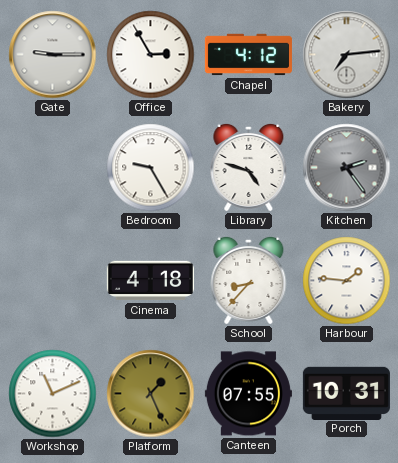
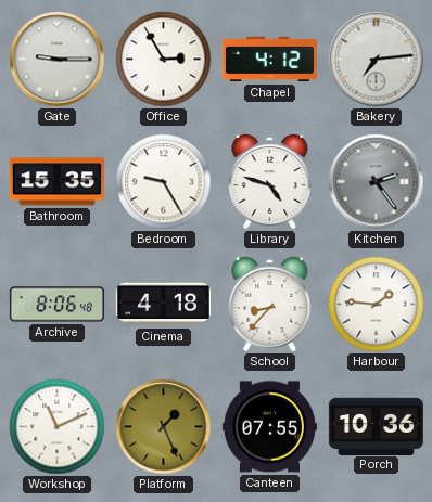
Bathroom: none -> 15:35 (56, 182)
Archive: none -> 8:06 (56, 305)
Porch: 10:31 -> 10:36 (376, 426)
